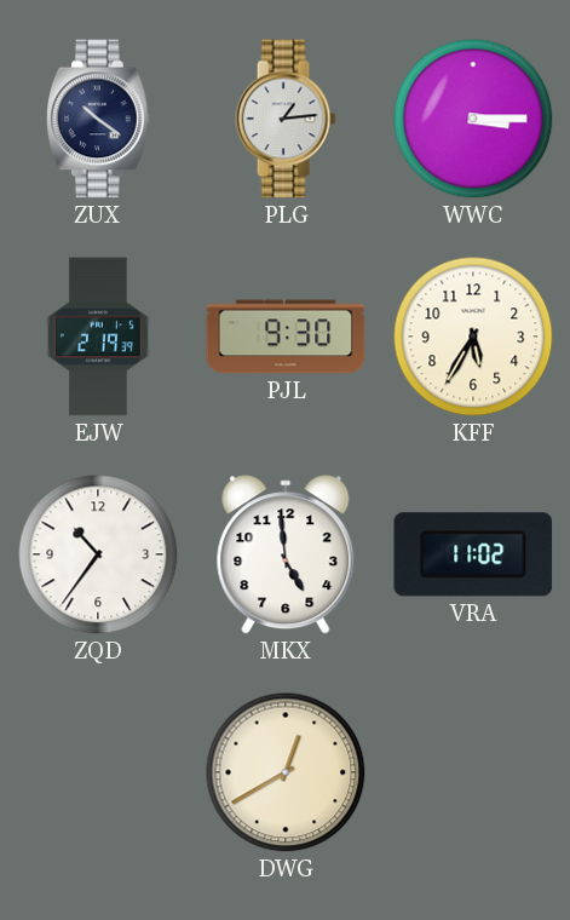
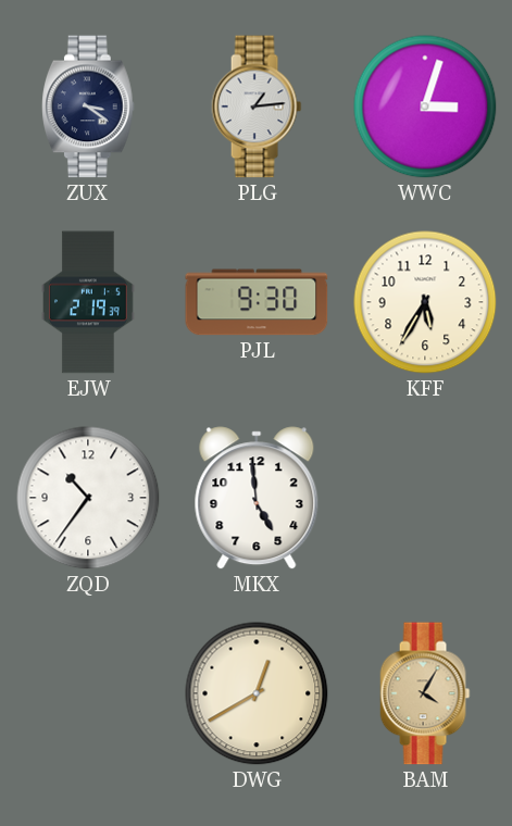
ZUX: 10:21 -> 3:21 (89, 107)
WWC: 3:15 -> 3:03 (425, 107)
VRA: 11:02 -> none (473, 554)
BAM: none -> 4:05 (425, 693)
